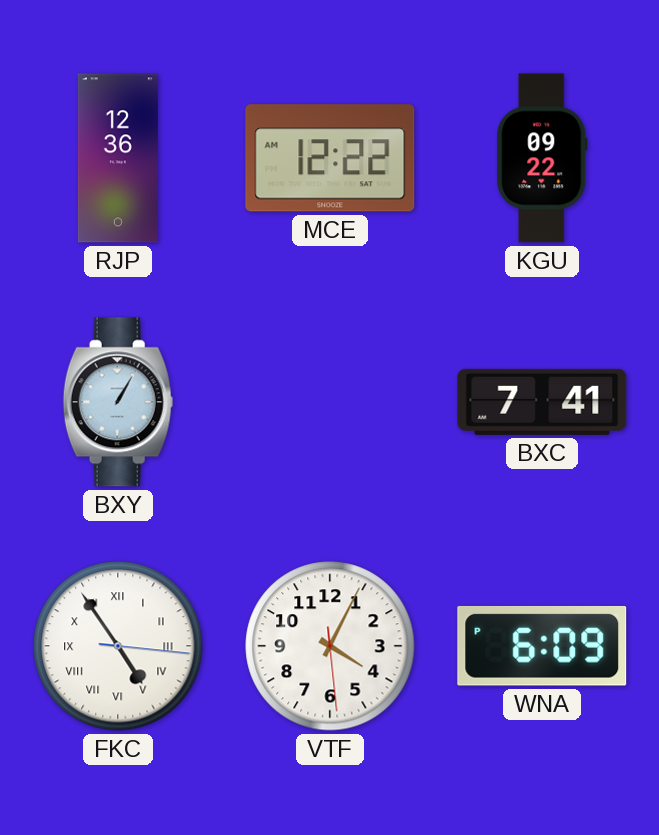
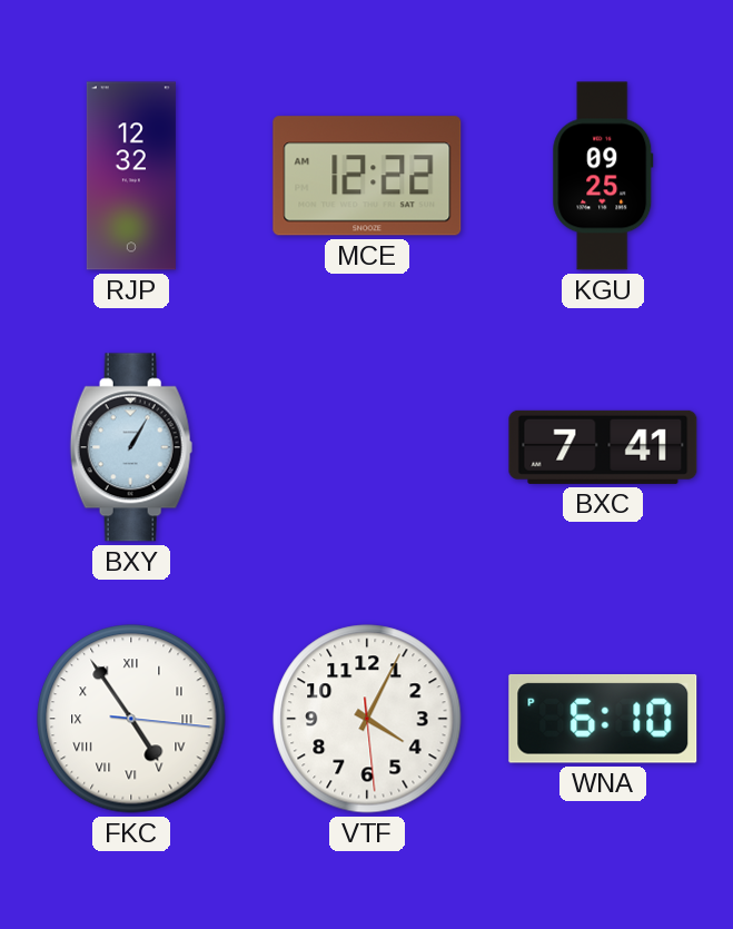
RJP: 12:36 -> 12:32 (131, 176)
KGU: 09:22 -> 09:25 (603, 176)
WNA: 6:09 -> 6:10 (603, 719)
